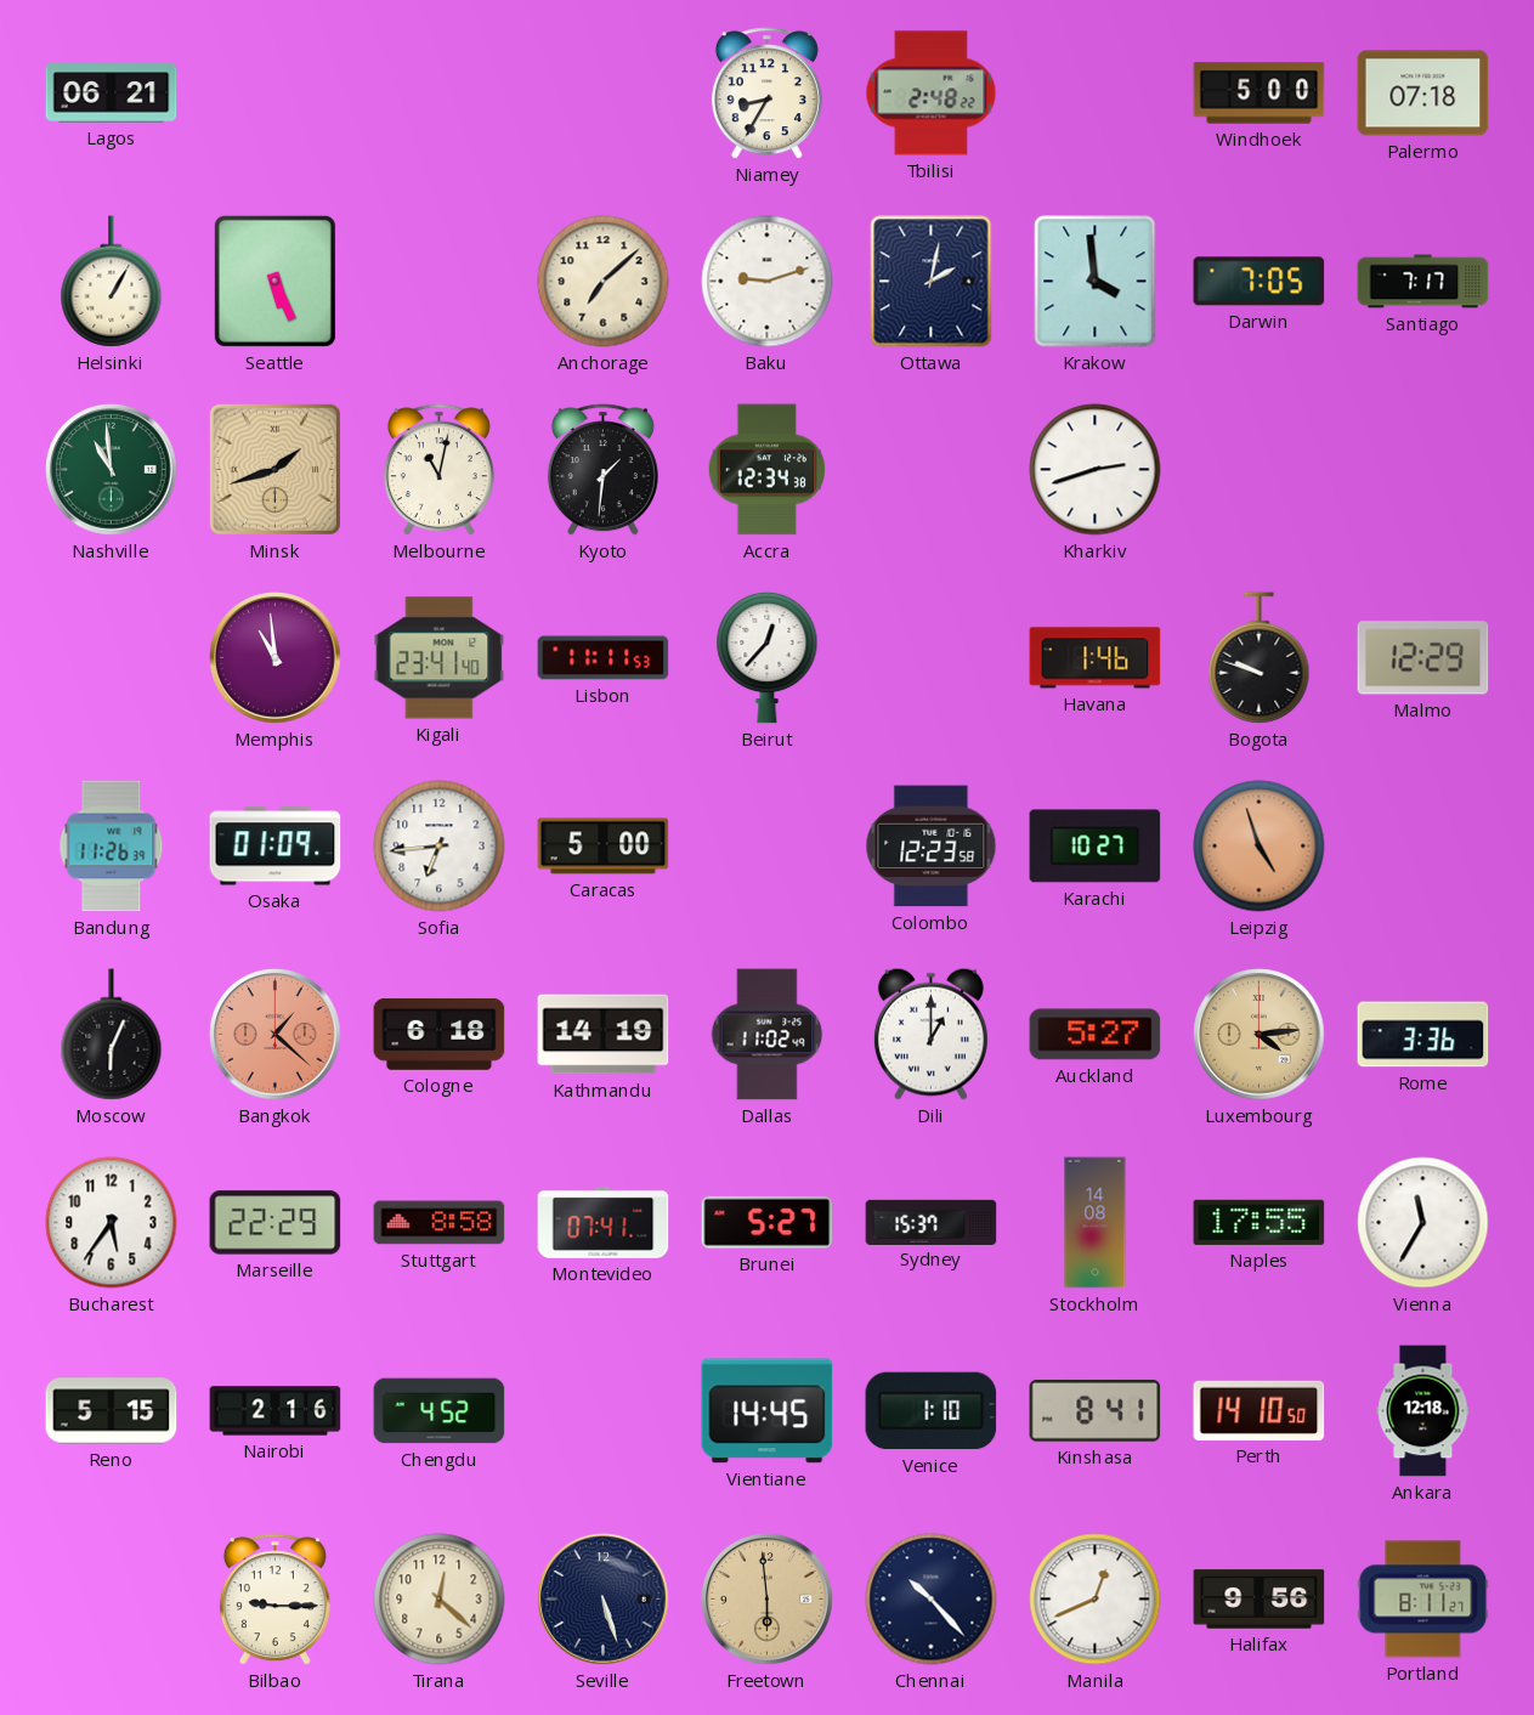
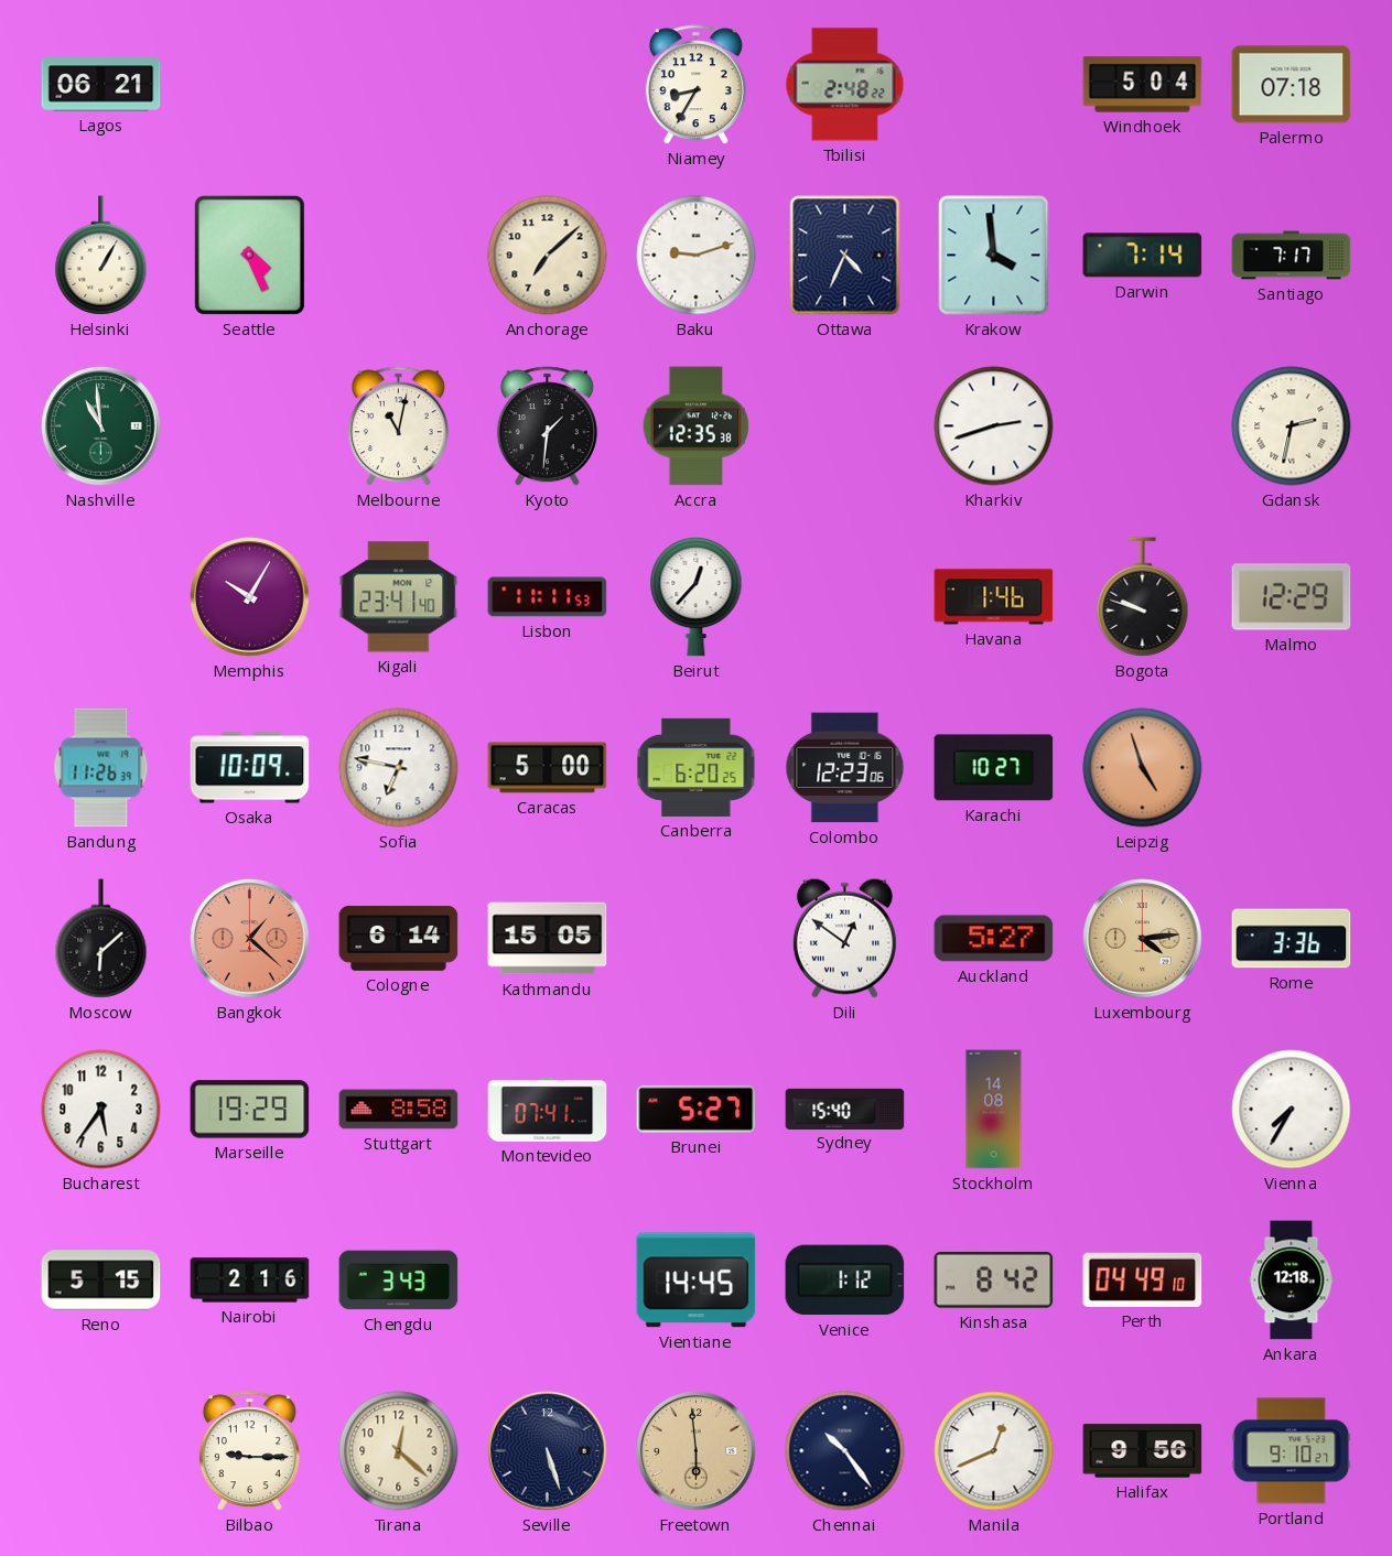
Windhoek: 5:00 -> 5:04 (1143, 85)
Seattle: 5:26 -> 4:26 (249, 255)
Ottawa: 2:02 -> 4:34 (845, 256)
Darwin: 7:05 -> 7:14 (1143, 256)
Minsk: 1:42 -> none (274, 469)
Accra: 12:34 -> 12:35 (697, 426)
Gdansk: none -> 2:32 (1292, 426)
Memphis: 10:59 -> 10:05 (250, 597)
Osaka: 01:09 -> 10:09 (250, 768)
Sofia: 6:44 -> 6:47 (399, 768)
Canberra: none -> 6:20 (697, 767)
Colombo: 12:23:58 -> 12:23:06 (845, 768)
Moscow: 6:04 -> 6:08 (101, 939)
Cologne: 6:18 -> 6:14 (399, 938)
Kathmandu: 14:19 -> 15:05 (548, 939)
Dallas: 11:02 -> none (768, 1035)
Dili: 1:00 -> 12:51 (844, 938)
Marseille: 22:29 -> 19:29 (250, 1110)
Sydney: 15:37 -> 15:40 (845, 1109)
Naples: 17:55 -> none (1260, 1222)
Vienna: 11:35 -> 7:35 (1292, 1110)
Chengdu: 4:52 -> 3:43 (399, 1281)
Venice: 1:10 -> 1:12 (845, 1281)
Kinshasa: 8:41 -> 8:42 (994, 1279)
Perth: 14:10 -> 04:49 (1143, 1279)
Chennai: 10:23 -> 10:24 (845, 1451)
Portland: 8:11 -> 9:10 (1292, 1451)
